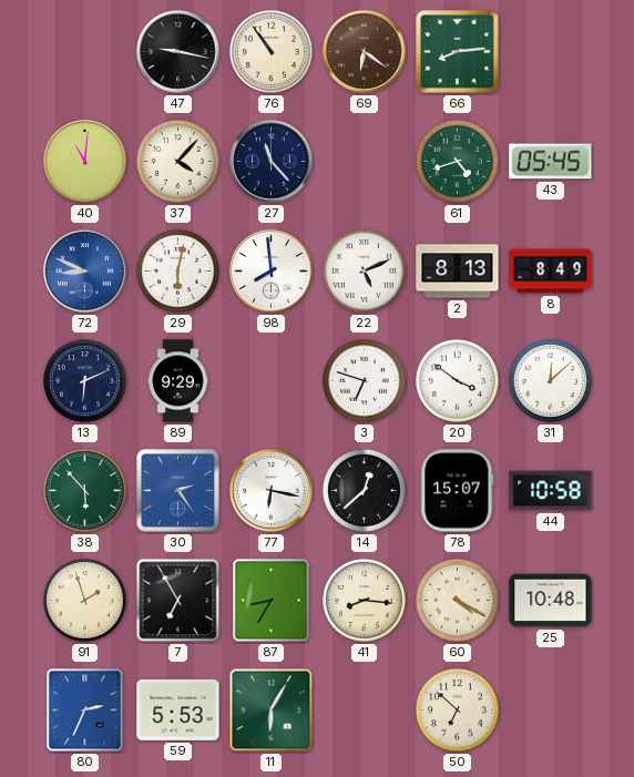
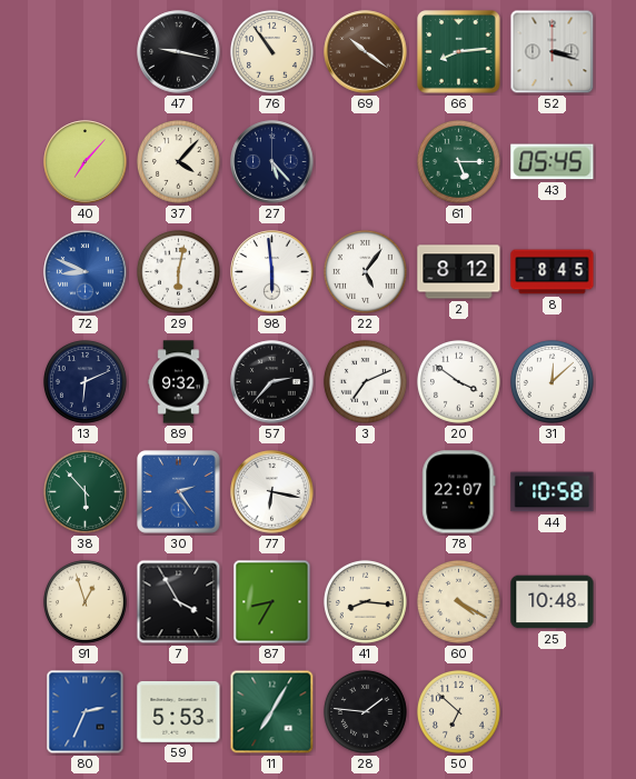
69: 6:21 -> 10:21 (366, 52)
52: none -> 3:18 (553, 52)
40: 11:01 -> 7:07 (86, 162)
27: 11:23 -> 5:23 (272, 162)
61: 4:42 -> 5:15 (458, 161)
98: 7:59 -> 5:59 (272, 272)
22: 5:11 -> 5:06 (365, 271)
2: 8:13 -> 8:12 (459, 272)
8: 8:49 -> 8:45 (553, 272)
89: 9:29 -> 9:32 (179, 382)
57: none -> 2:37 (272, 382)
3: 6:48 -> 7:11 (365, 381)
14: 12:38 -> none (364, 490)
78: 15:07 -> 22:07 (459, 492)
91: 1:57 -> 12:57 (85, 601)
7: 6:55 -> 3:55 (179, 602)
11: 6:05 -> 7:05 (272, 712)
28: none -> 1:46 (365, 711)
